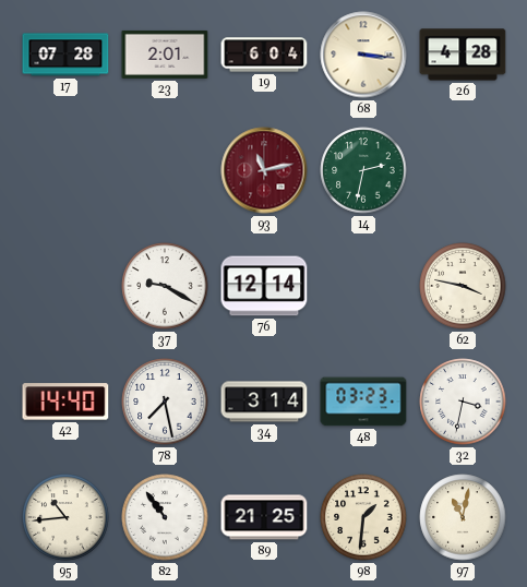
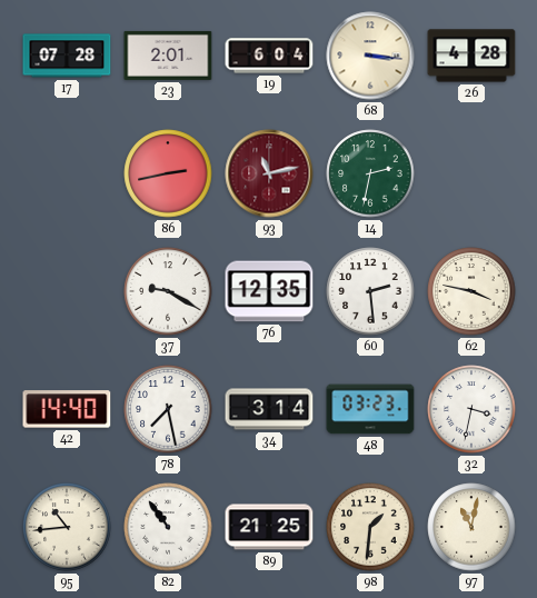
86: none -> 2:43 (168, 173)
76: 12:14 -> 12:35 (269, 291)
60: none -> 2:29 (370, 291)
